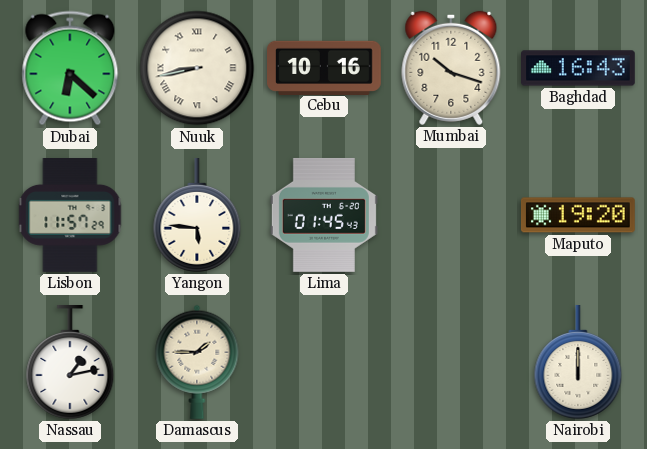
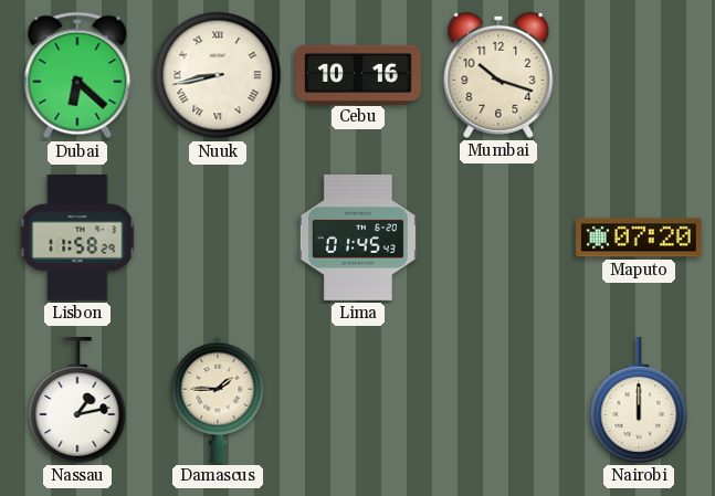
Baghdad: 16:43 -> none (579, 68)
Lisbon: 11:57 -> 11:58 (77, 239)
Yangon: 5:46 -> none (197, 216)
Maputo: 19:20 -> 07:20 (639, 238)
